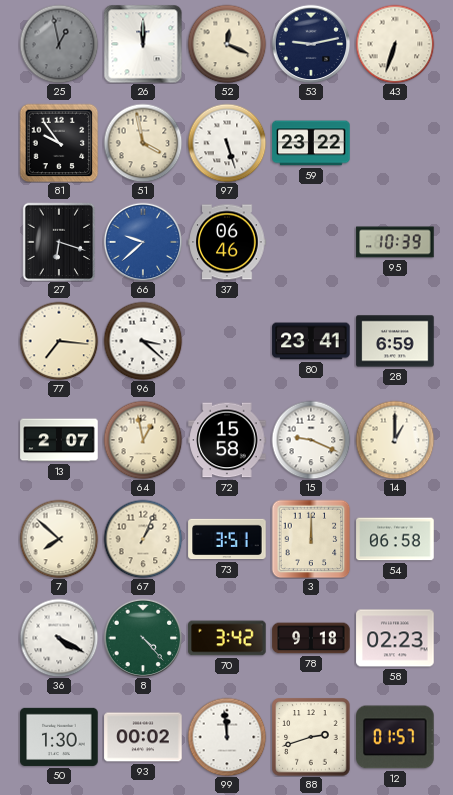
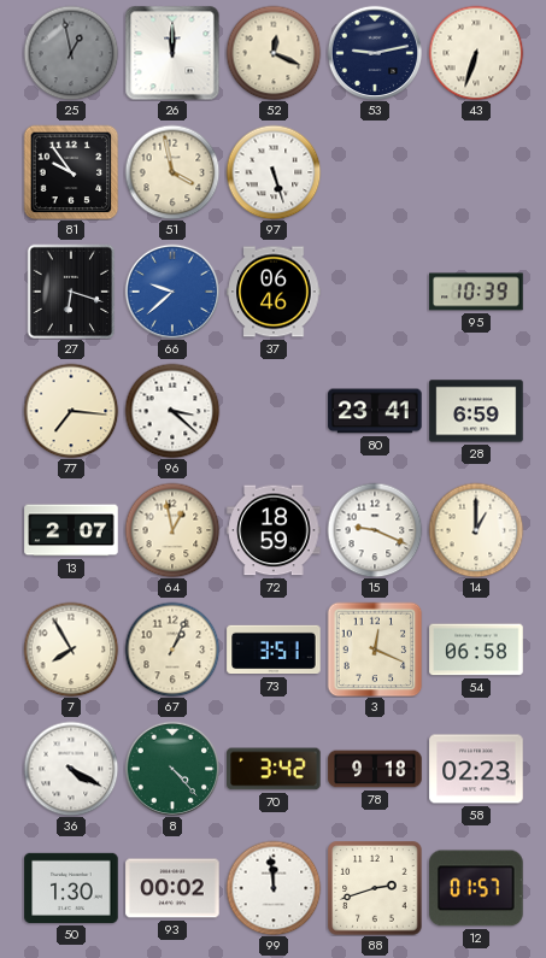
59: 23:22 -> none (311, 143)
72: 15:58 -> 18:59 (274, 530)
7: 7:52 -> 7:55 (71, 650)
3: 12:00 -> 12:19 (375, 650)
